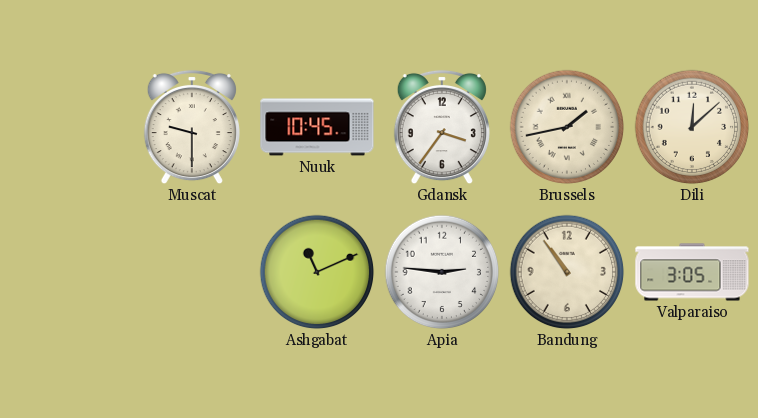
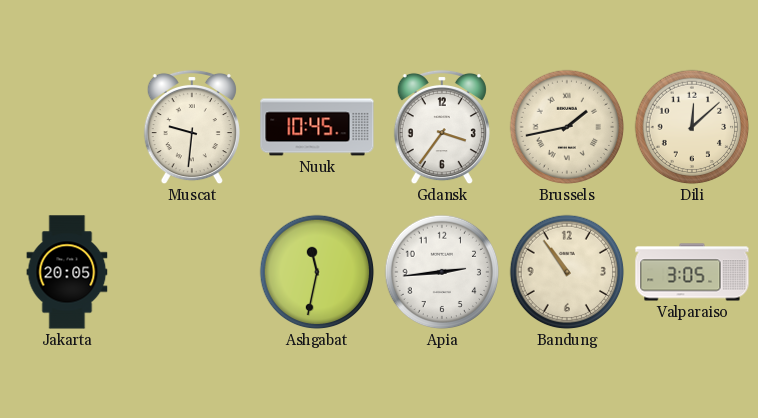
Muscat: 9:30 -> 9:31 (192, 127)
Jakarta: none -> 20:05 (67, 272)
Ashgabat: 11:11 -> 11:32 (317, 272)
Apia: 2:46 -> 2:44 (442, 272)
